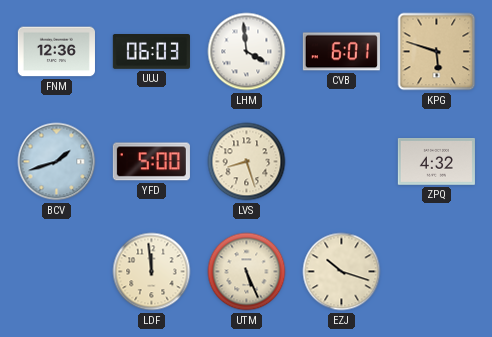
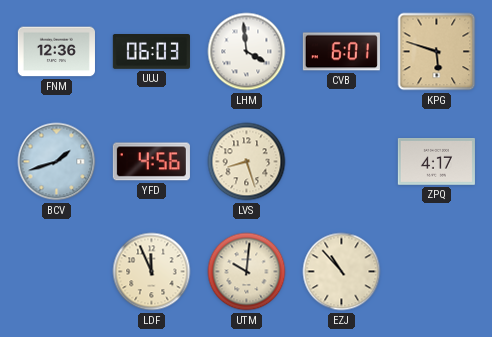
YFD: 5:00 -> 4:56 (151, 162)
ZPQ: 4:32 -> 4:17 (436, 162)
LDF: 11:59 -> 11:56 (152, 272)
UTM: 5:26 -> 10:01 (247, 272)
EZJ: 10:18 -> 10:53 (342, 272)
